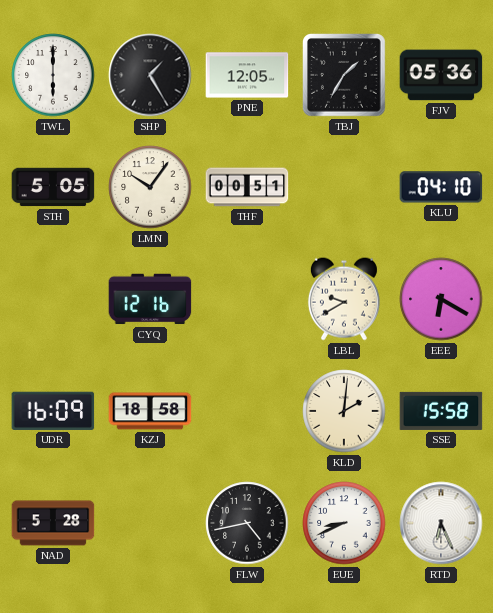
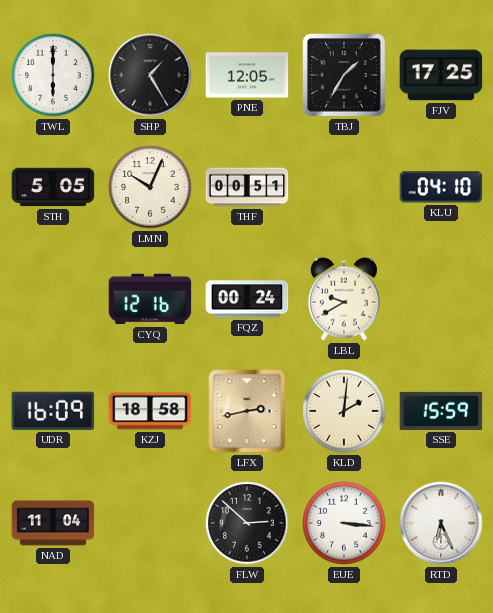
FJV: 05:36 -> 17:25 (441, 75)
LMN: 10:06 -> 10:04 (150, 187)
FQZ: none -> 00:24 (247, 299)
EEE: 6:20 -> none (441, 299)
LFX: none -> 2:43 (247, 411)
SSE: 15:58 -> 15:59 (441, 411)
NAD: 5:28 -> 11:04 (53, 523)
FLW: 4:43 -> 2:52 (247, 523)
EUE: 8:41 -> 3:16 (344, 523)
